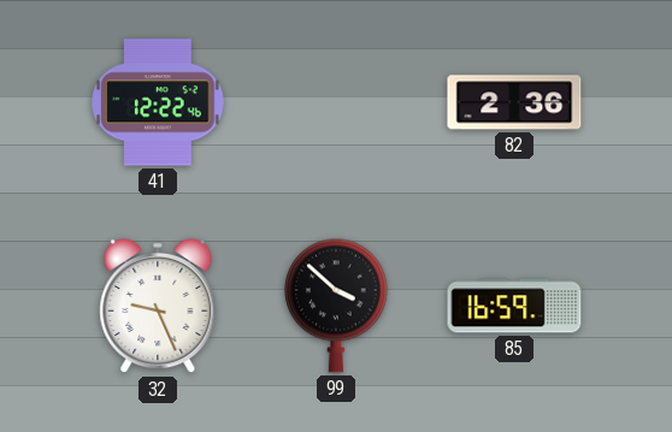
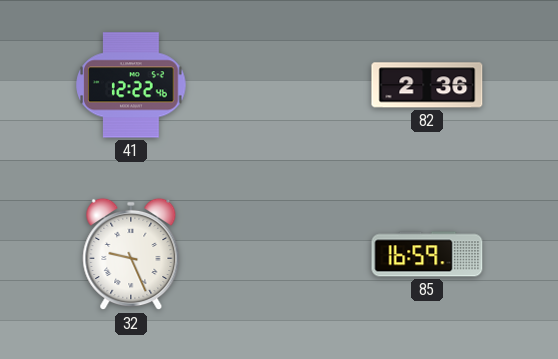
99: 3:52 -> none (336, 306)
